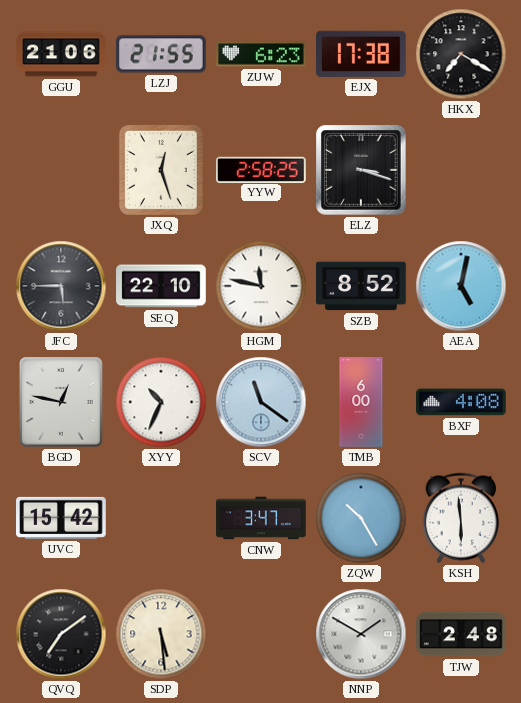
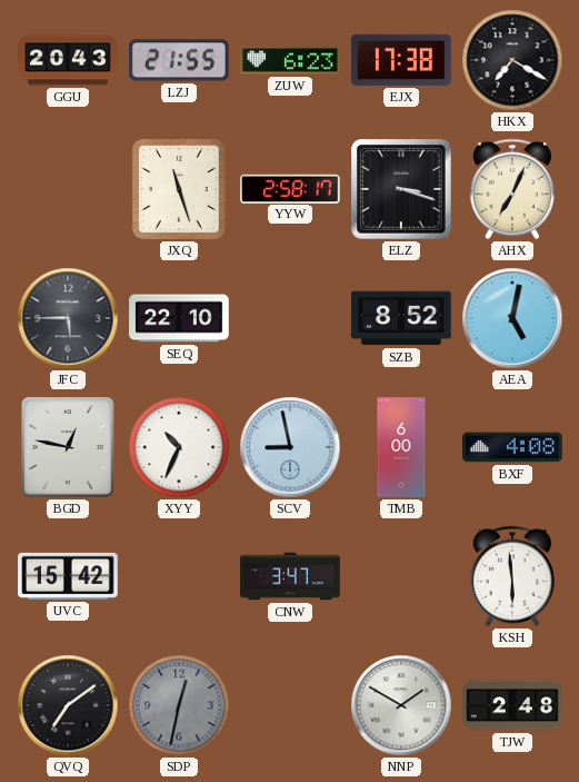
GGU: 21:06 -> 20:43 (68, 60)
JXQ: 12:27 -> 11:27 (179, 189)
YYW: 2:58:25 -> 2:58:17 (291, 188)
AHX: none -> 7:04 (511, 189)
HGM: 11:47 -> none (261, 286)
SCV: 11:21 -> 8:58 (290, 447)
ZQW: 10:25 -> none (361, 518)
SDP: 5:29 -> 12:32 (179, 705)
SDP dial: cream -> grey (179, 705)
